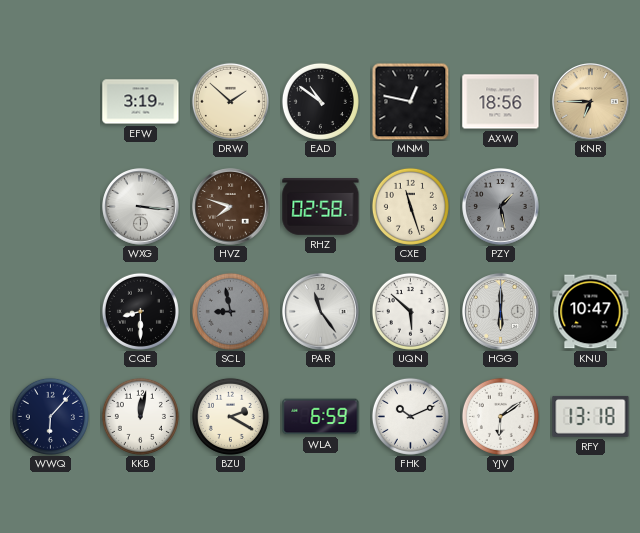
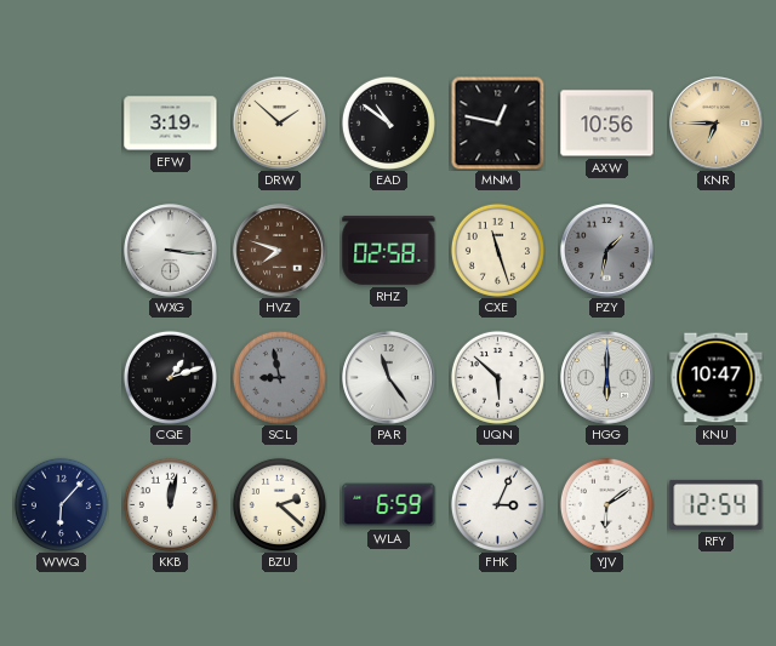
AXW: 18:56 -> 10:56 (607, 124)
PZY: 1:28 -> 1:32 (607, 251)
CQE: 8:30 -> 1:12 (170, 377)
BZU: 2:20 -> 2:22 (279, 504)
FHK: 10:11 -> 3:04 (497, 504)
RFY: 13:18 -> 12:54 (717, 504)
